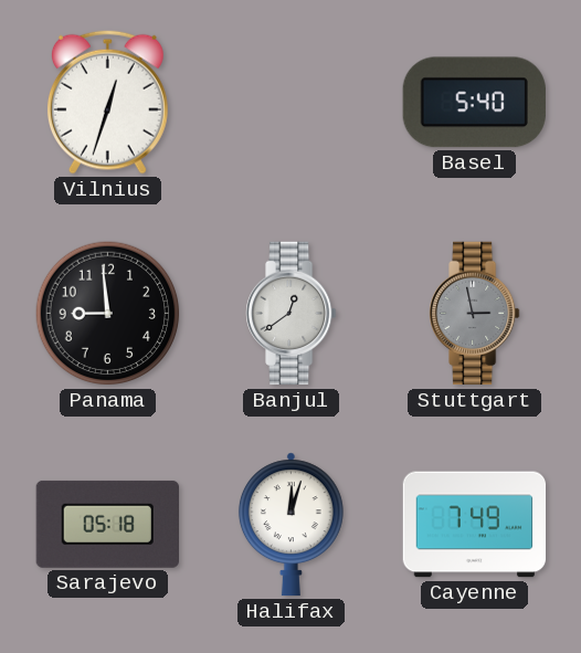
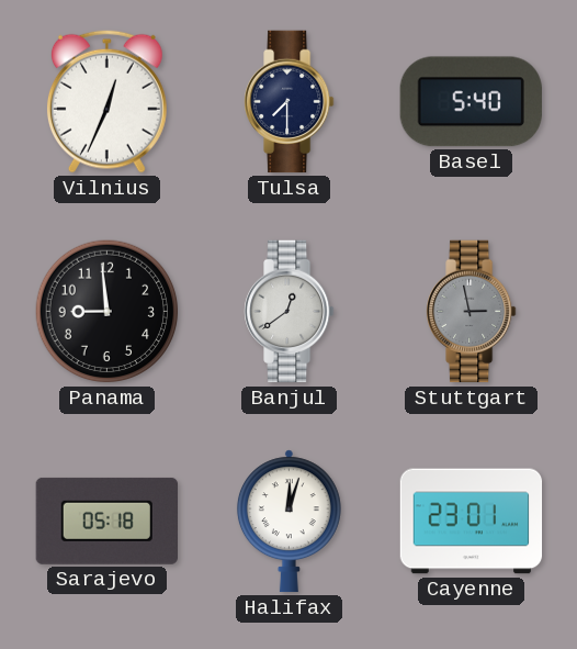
Vilnius: 12:33 -> 12:34 (106, 101)
Tulsa: none -> 7:30 (290, 102)
Cayenne: 7:49 -> 23:01 (472, 522)
